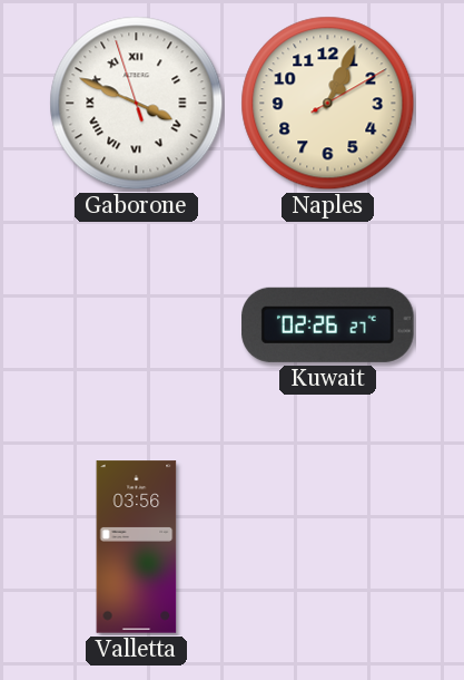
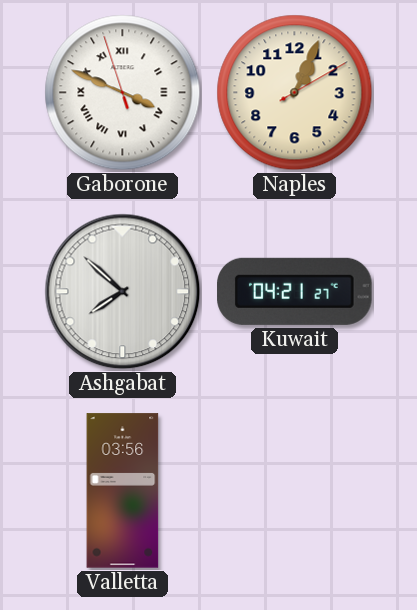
Ashgabat: none -> 7:52 (123, 292)
Kuwait: 02:26 -> 04:21 (295, 291)
